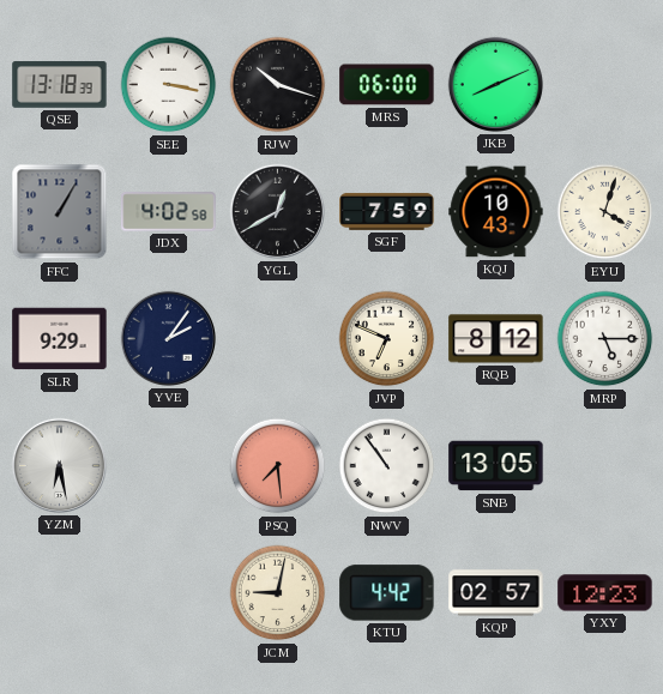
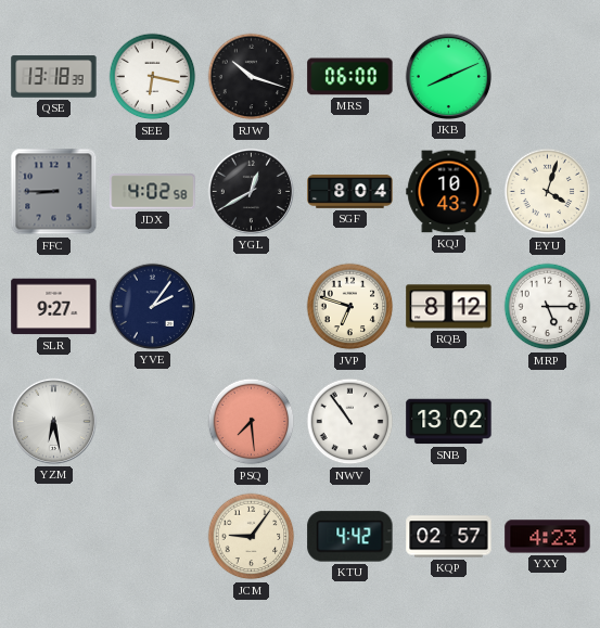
SEE: 3:17 -> 6:17 (153, 77)
FFC: 1:05 -> 8:45 (54, 192)
SGF: 7:59 -> 8:04 (350, 191)
SLR: 9:29 -> 9:27 (54, 307)
JVP: 6:49 -> 6:48 (350, 307)
SNB: 13:05 -> 13:02 (449, 422)
JCM: 9:02 -> 9:06 (252, 537)
YXY: 12:23 -> 4:23 (548, 537)
